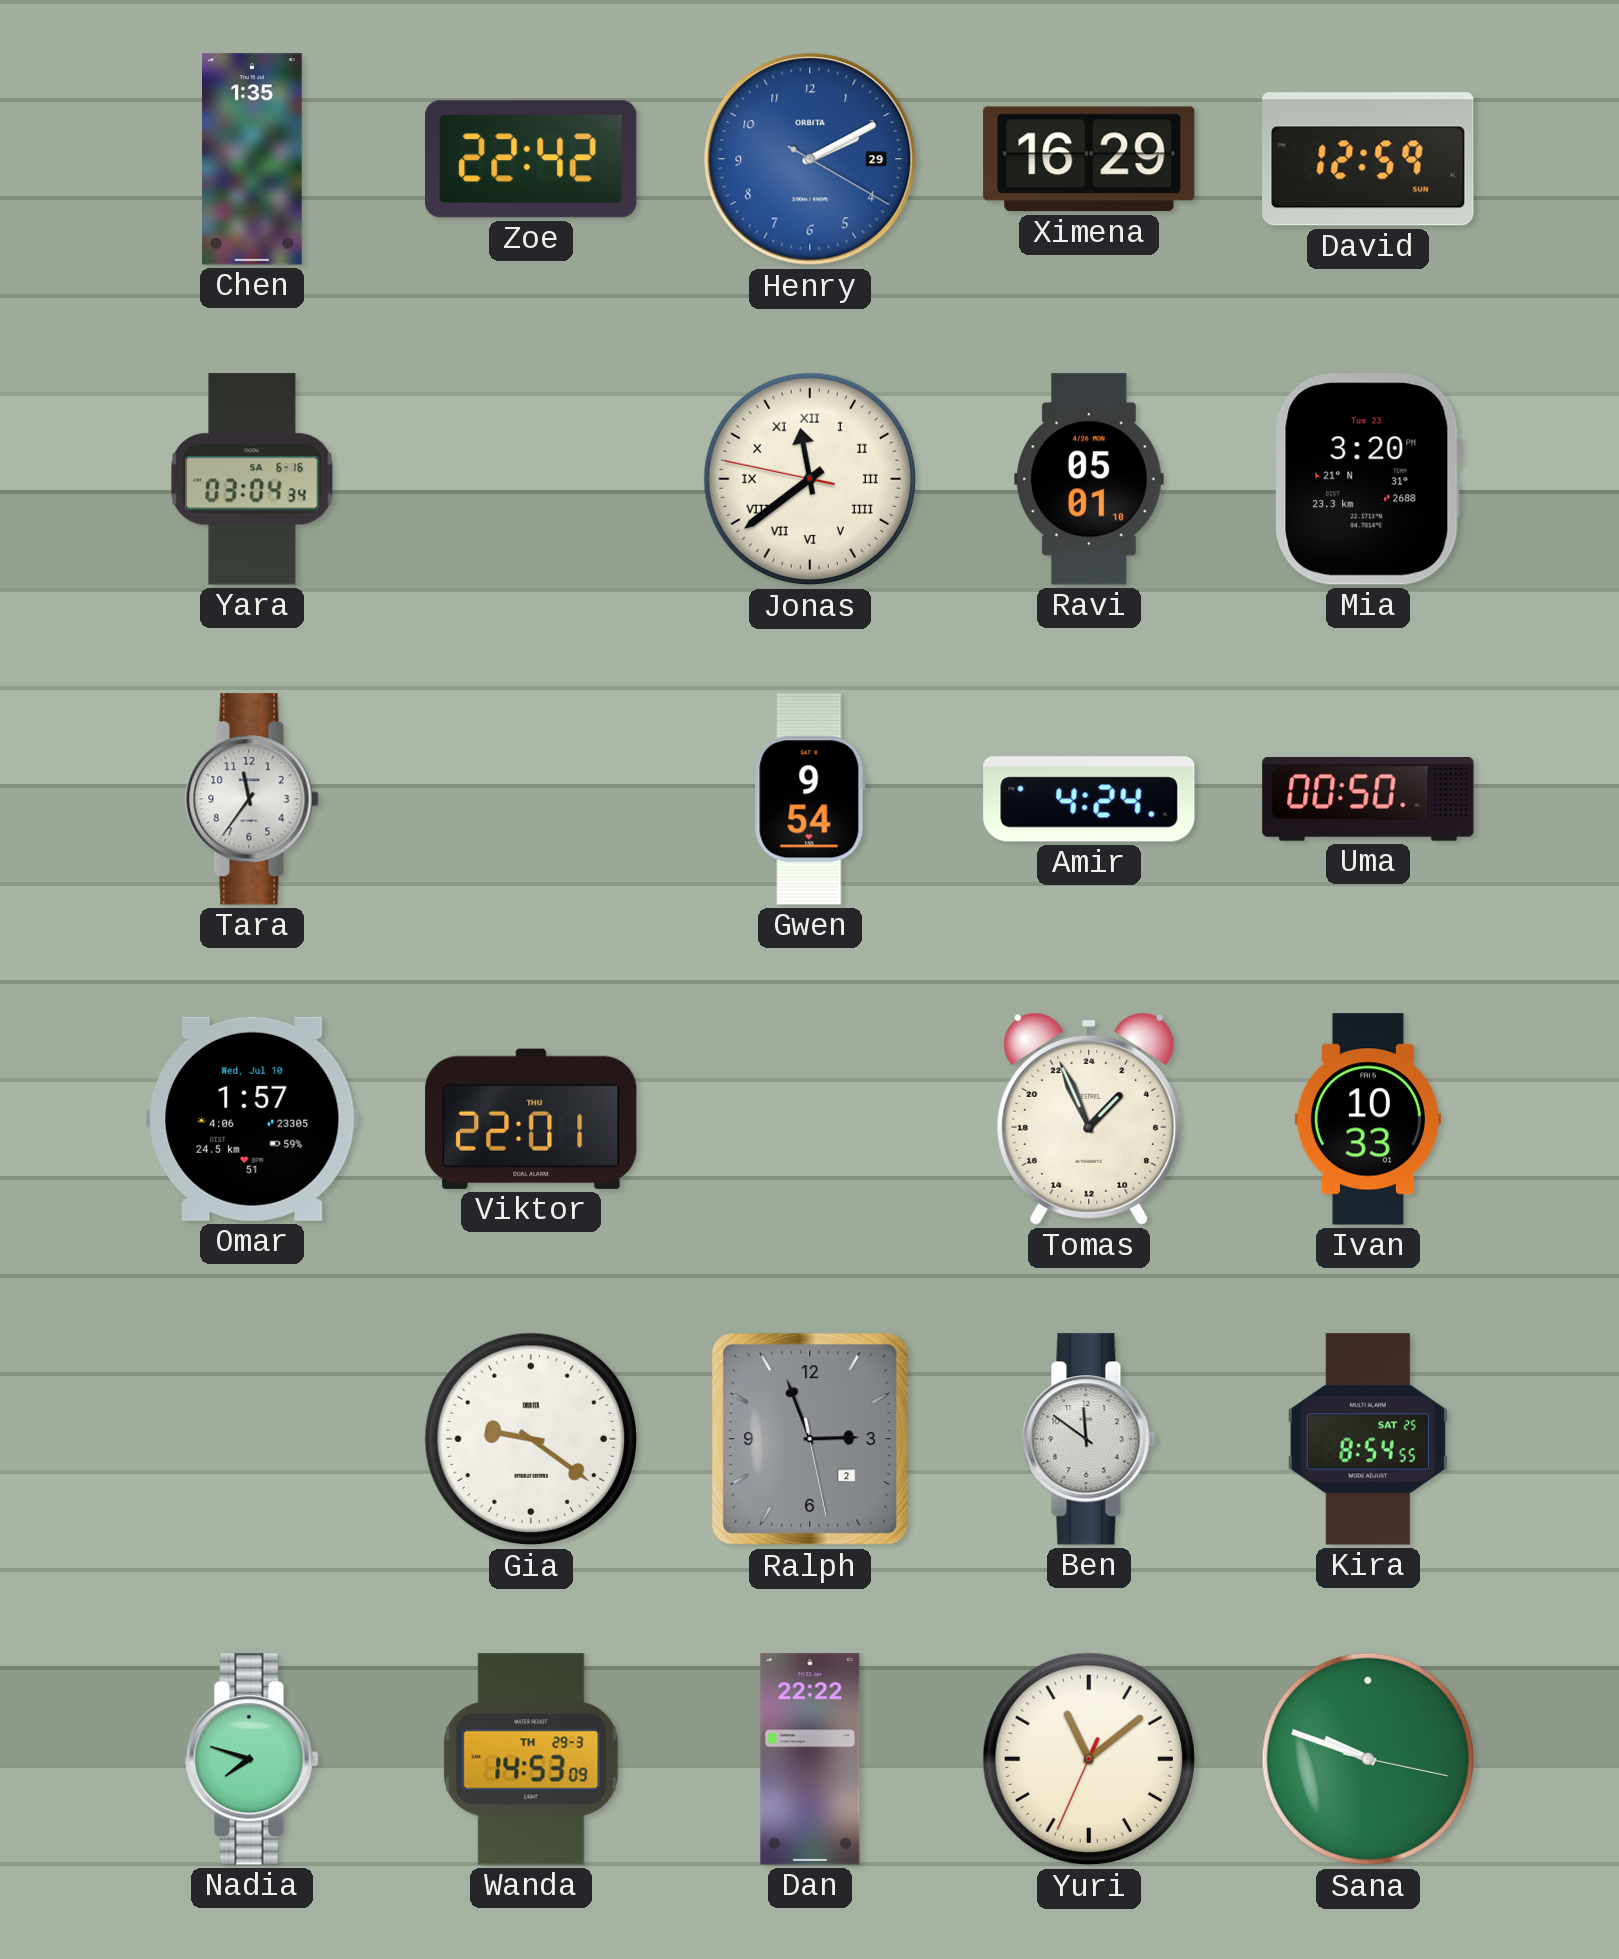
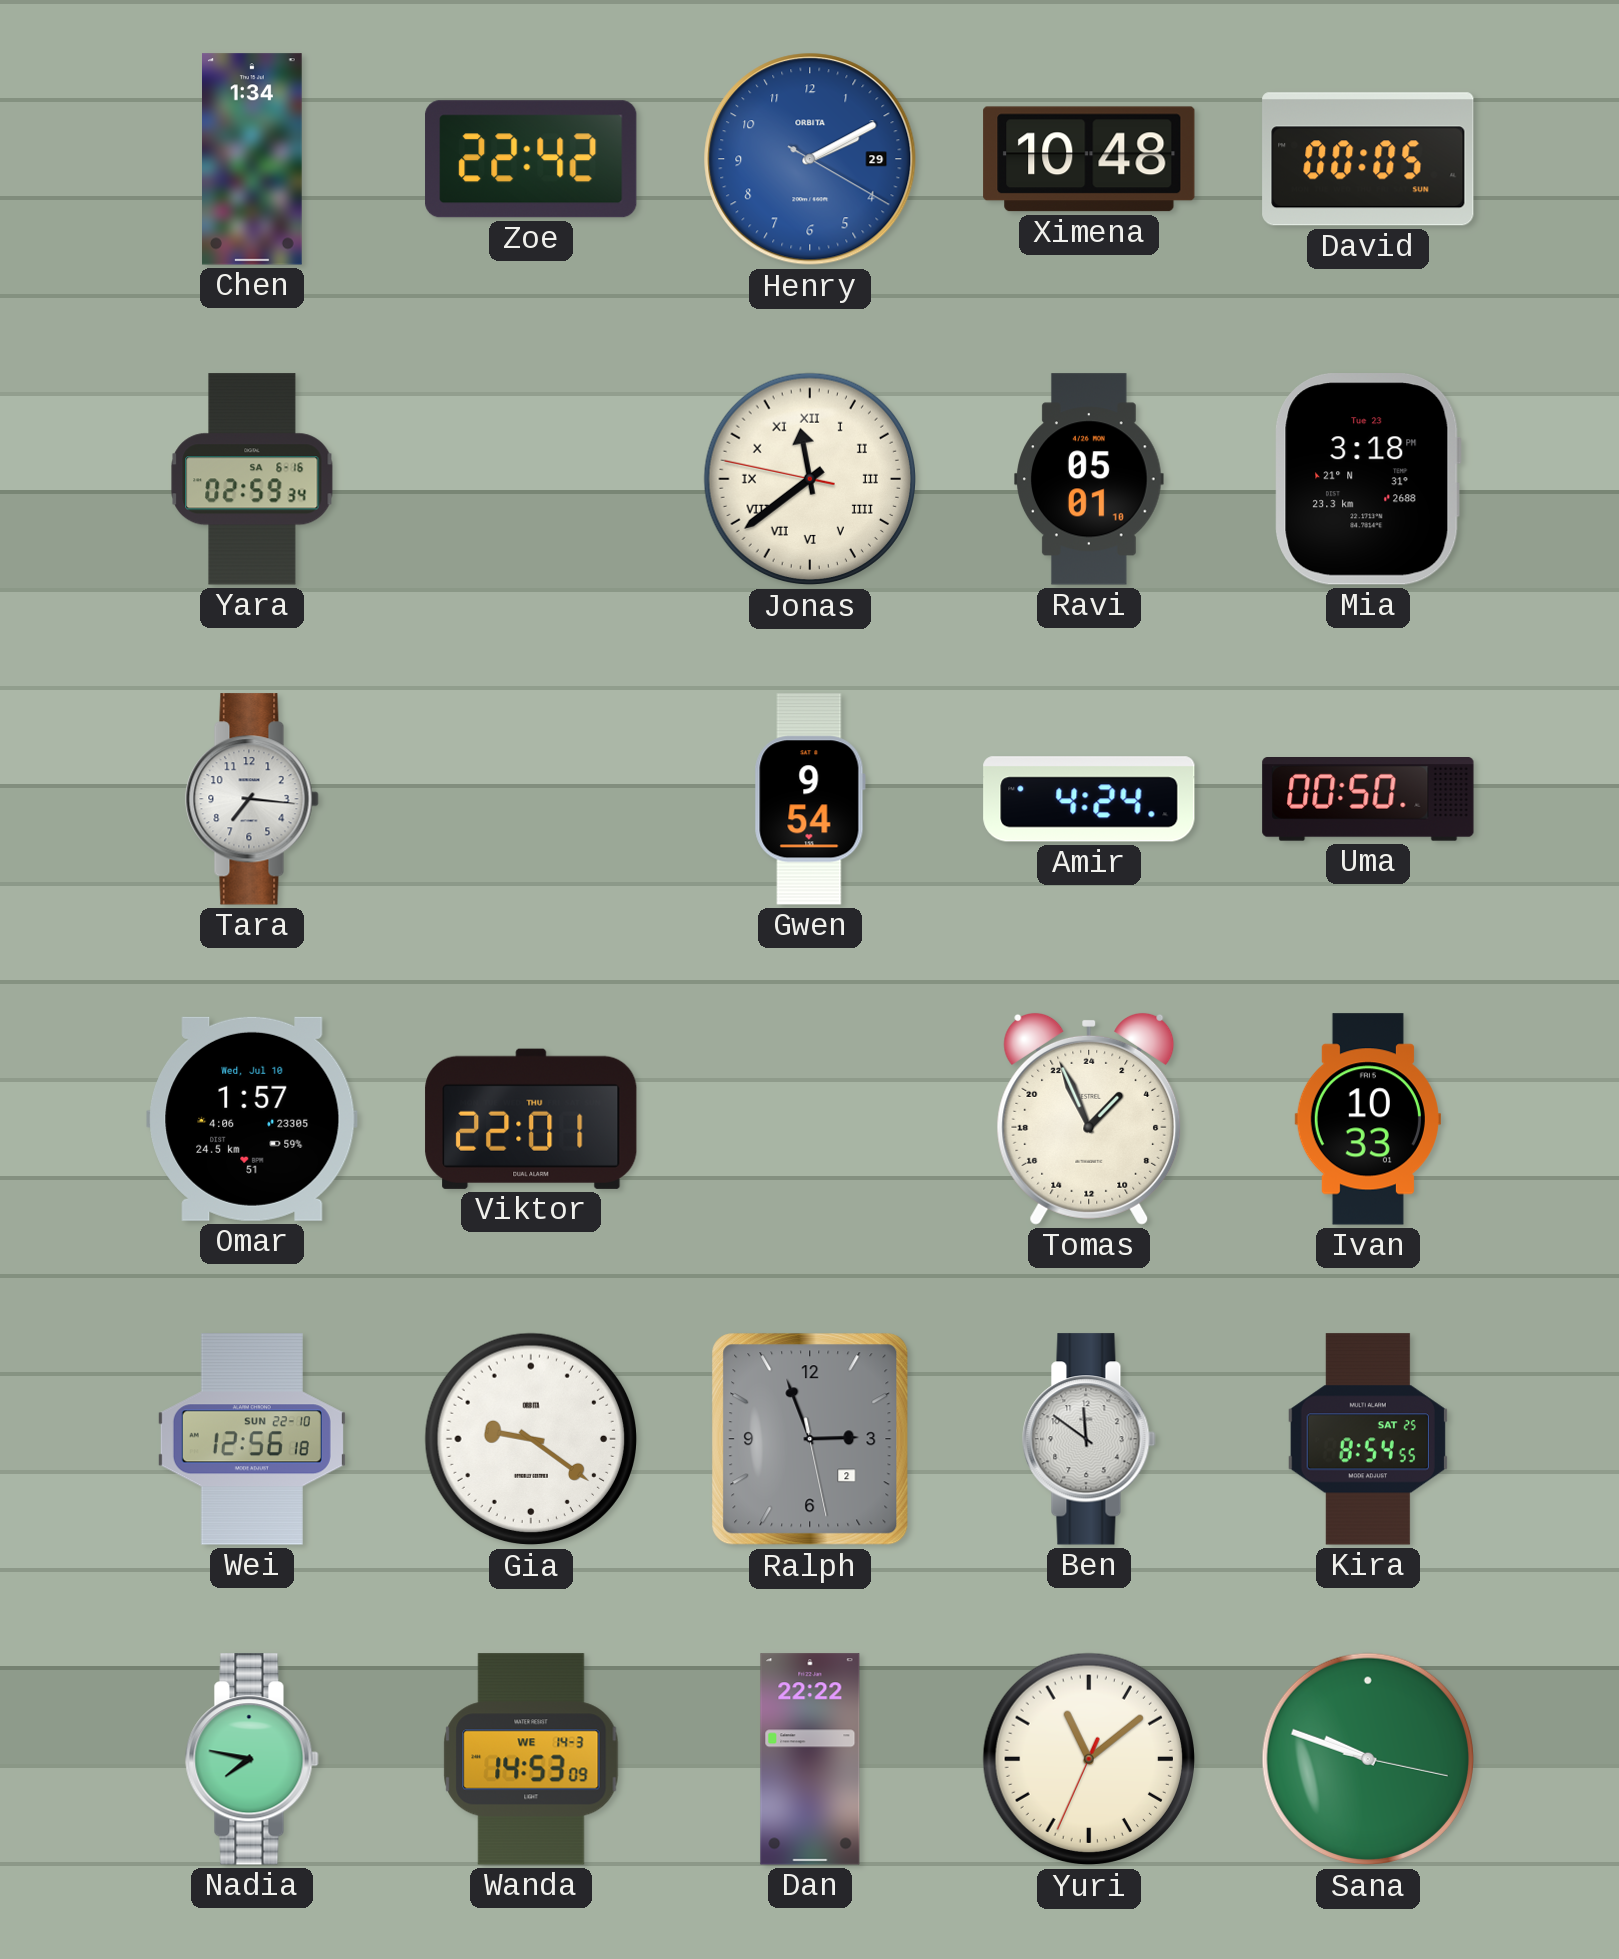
Chen: 1:35 -> 1:34 (253, 159)
Ximena: 16:29 -> 10:48 (1089, 159)
David: 12:59 -> 00:05 (1368, 159)
Yara: 03:04 -> 02:59 (252, 479)
Mia: 3:20 -> 3:18 (1368, 479)
Tara: 11:36 -> 7:16 (252, 799)
Wei: none -> 12:56 (252, 1439)
Nadia: 7:48 -> 7:47 (252, 1759)
Wanda date: TH 29-3 -> WE 14-3 (531, 1759)
